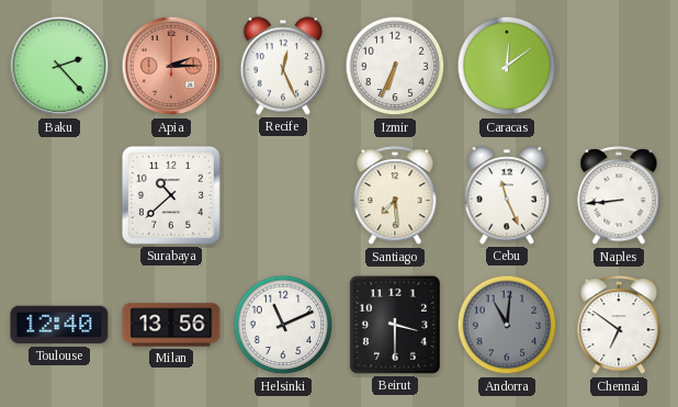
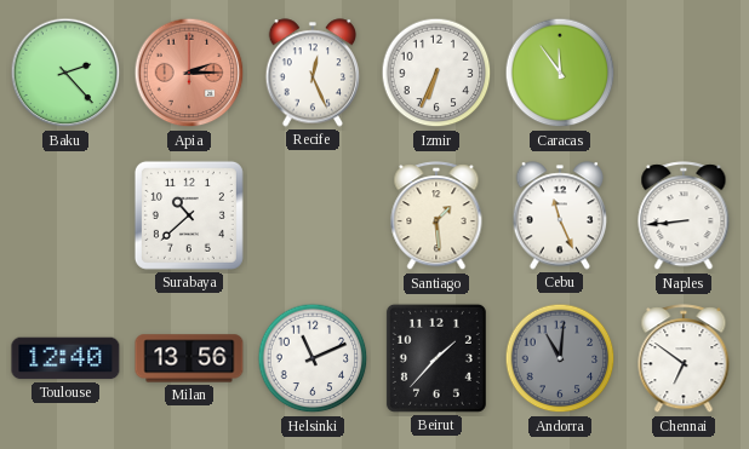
Caracas: 12:09 -> 11:54 (560, 73)
Santiago: 7:29 -> 1:29 (436, 217)
Beirut: 3:30 -> 1:37 (436, 358)
